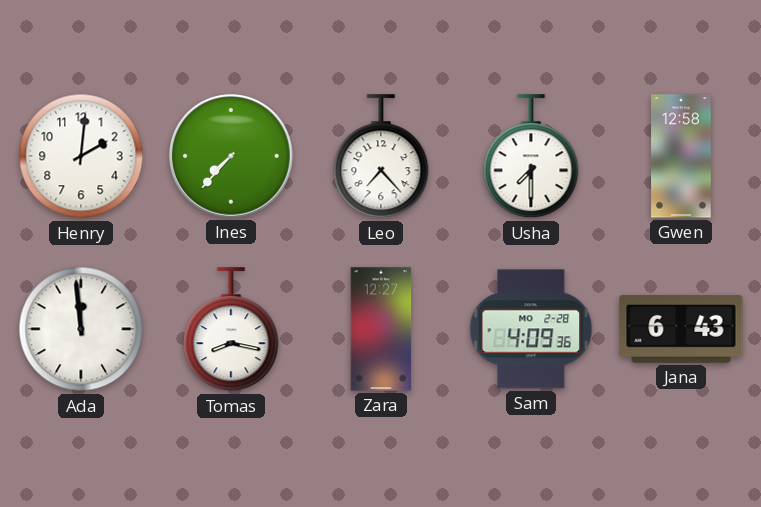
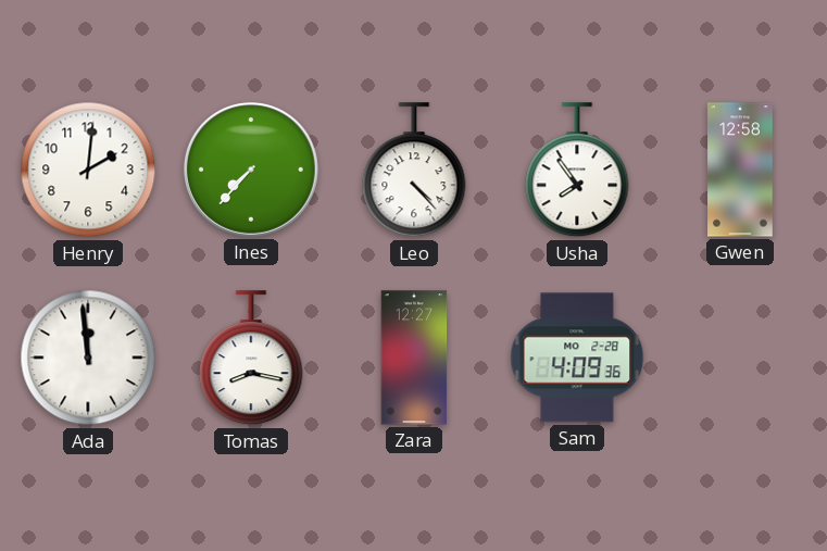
Leo: 7:23 -> 4:23 (414, 171)
Usha: 7:30 -> 7:54 (577, 171)
Jana: 6:43 -> none (681, 329)
